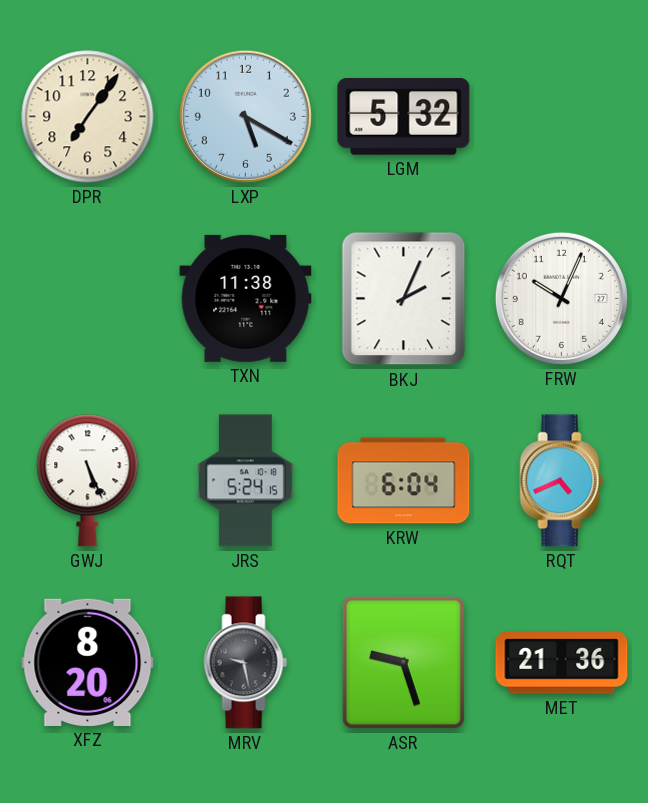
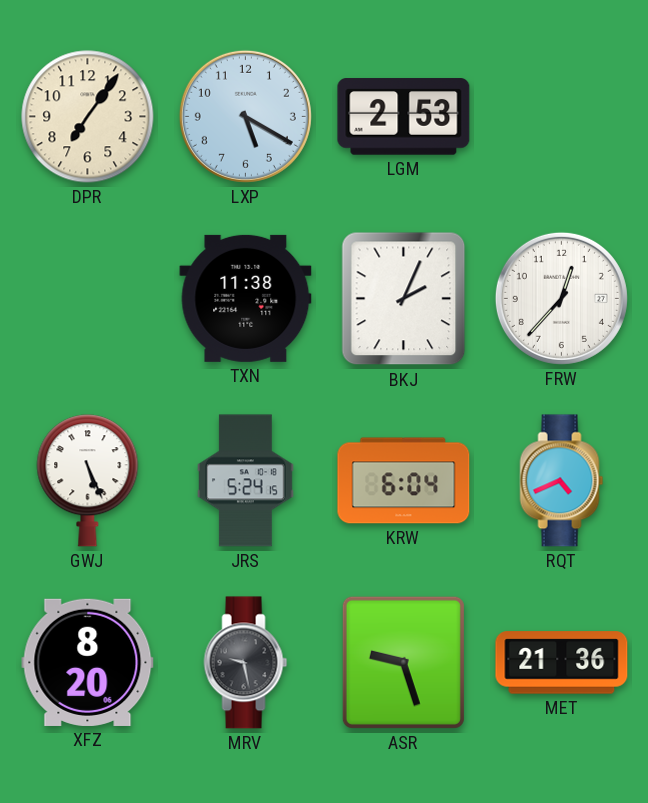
LGM: 5:32 -> 2:53 (404, 117)
FRW: 10:04 -> 12:37 (561, 298)
